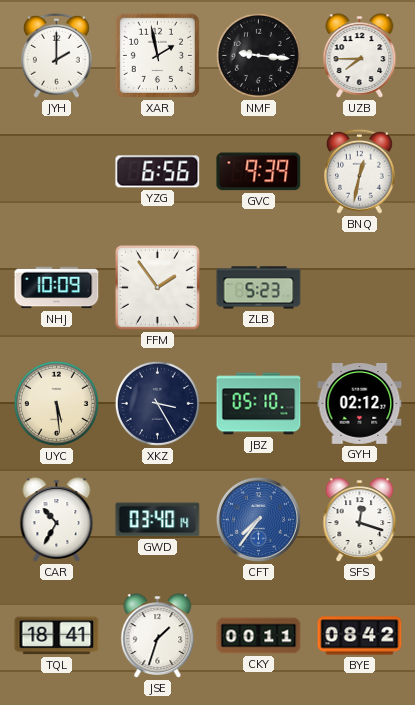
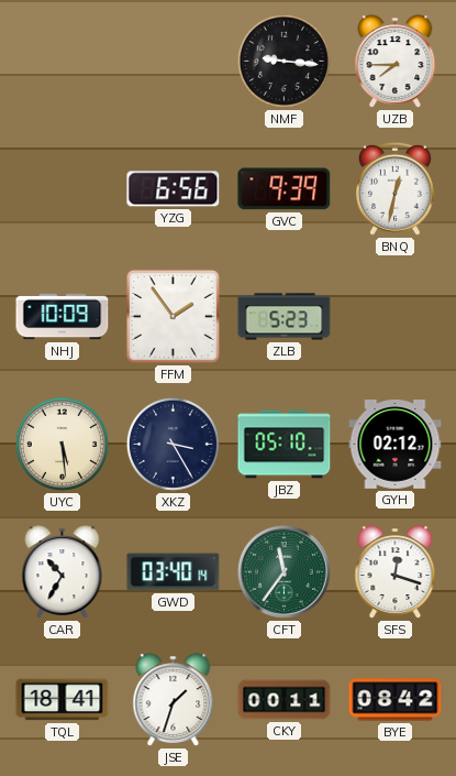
JYH: 2:00 -> none (57, 55)
XAR: 1:58 -> none (157, 55)
CFT: 7:36 -> 11:36 (283, 571)
CFT dial: blue -> green (283, 571)
